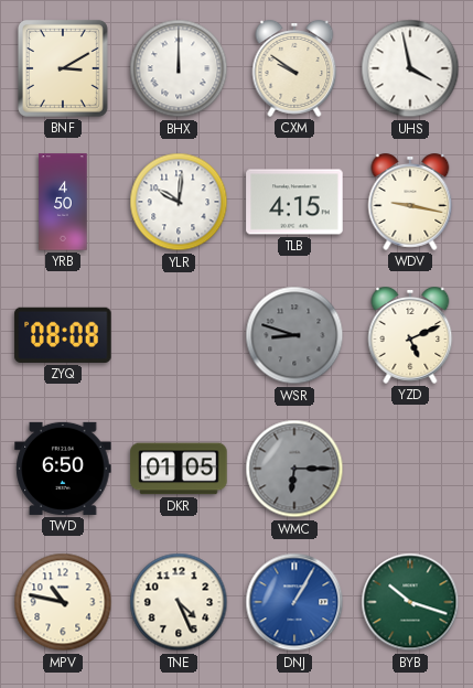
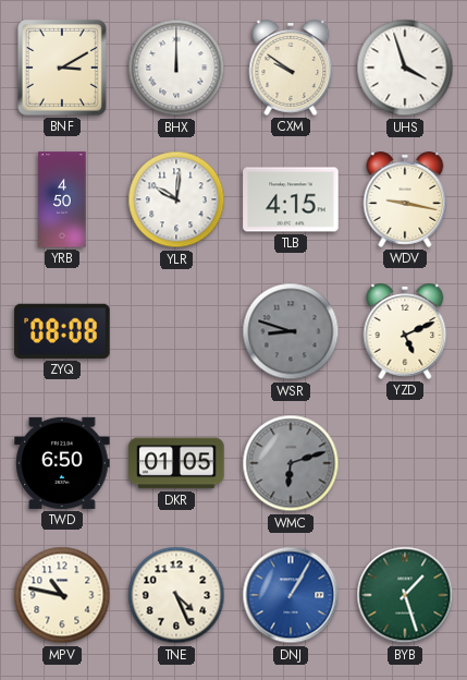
UHS: 3:58 -> 3:57 (405, 68)
WMC: 6:15 -> 6:12 (291, 463)
BYB: 10:18 -> 1:27 (405, 595)
